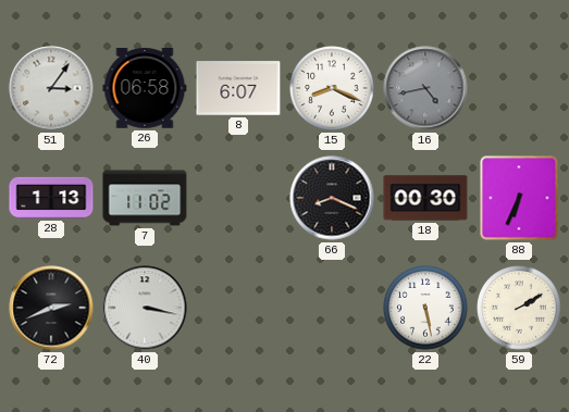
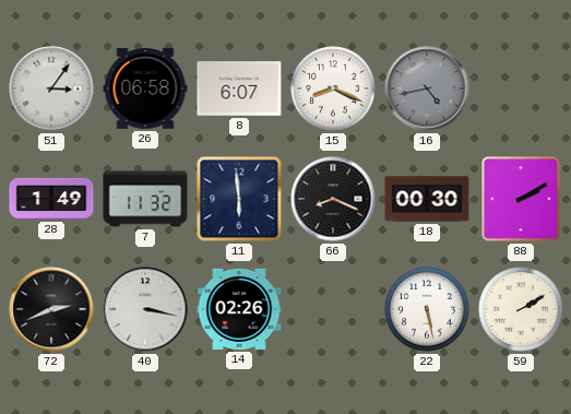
28: 1:13 -> 1:49 (51, 199)
7: 11:02 -> 11:32 (145, 199)
11: none -> 5:59 (239, 199)
88: 6:34 -> 2:10 (521, 199)
14: none -> 02:26 (239, 309)
